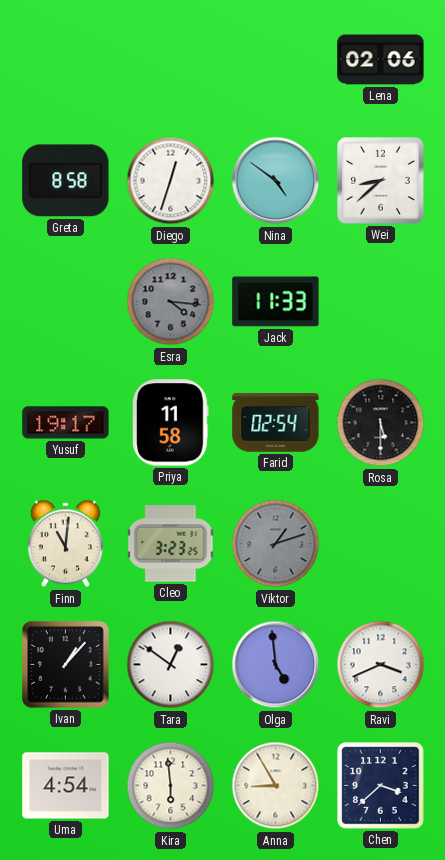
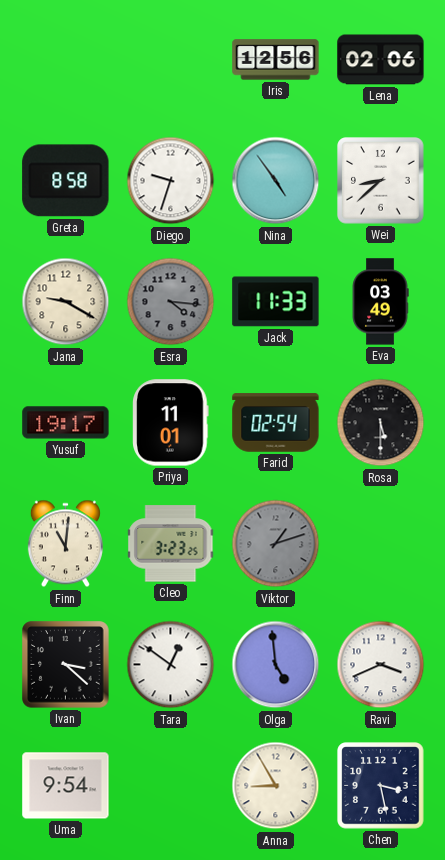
Iris: none -> 12:56 (276, 60)
Diego: 12:33 -> 9:33 (171, 181)
Nina: 4:51 -> 4:54 (276, 181)
Jana: none -> 9:20 (66, 302)
Eva: none -> 03:49 (380, 302)
Priya: 11:58 -> 11:01 (171, 423)
Ivan: 1:07 -> 3:22 (66, 665)
Uma: 4:54 -> 9:54 (66, 786)
Kira: 5:59 -> none (171, 786)
Chen: 3:38 -> 3:28 (381, 786)
